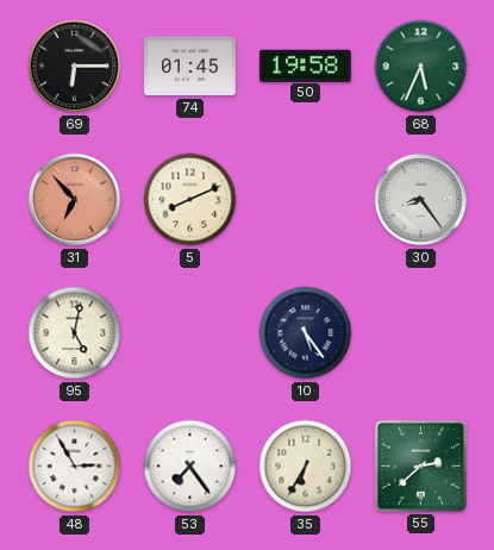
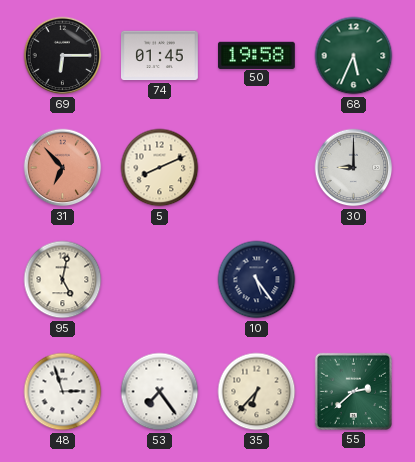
30: 8:24 -> 9:00 (354, 168)
48: 2:55 -> 2:57 (63, 392)
35: 6:35 -> 6:37 (257, 392)
